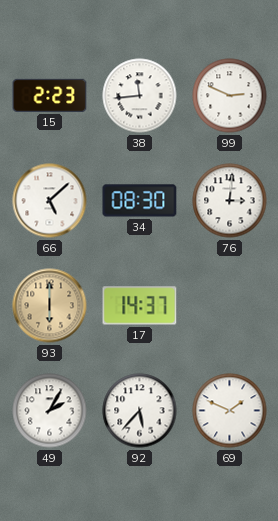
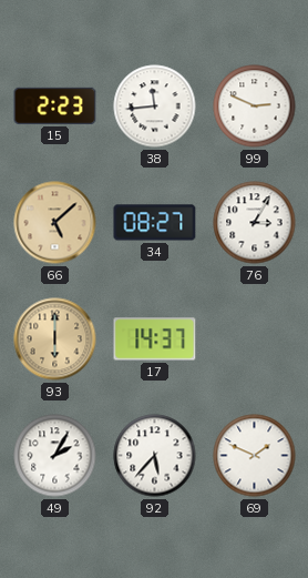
66 dial: white -> champagne (55, 223)
34: 08:30 -> 08:27 (155, 223)
76: 3:01 -> 3:05 (255, 223)
